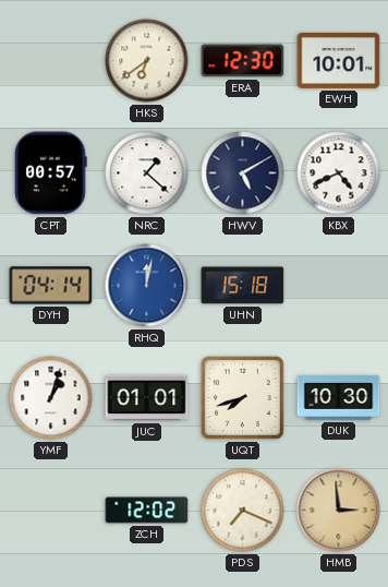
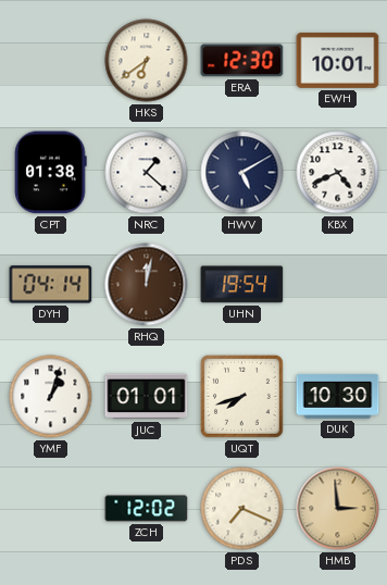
CPT: 00:57 -> 01:38 (51, 173)
RHQ dial: blue -> brown (147, 285)
UHN: 15:18 -> 19:54 (242, 285)
